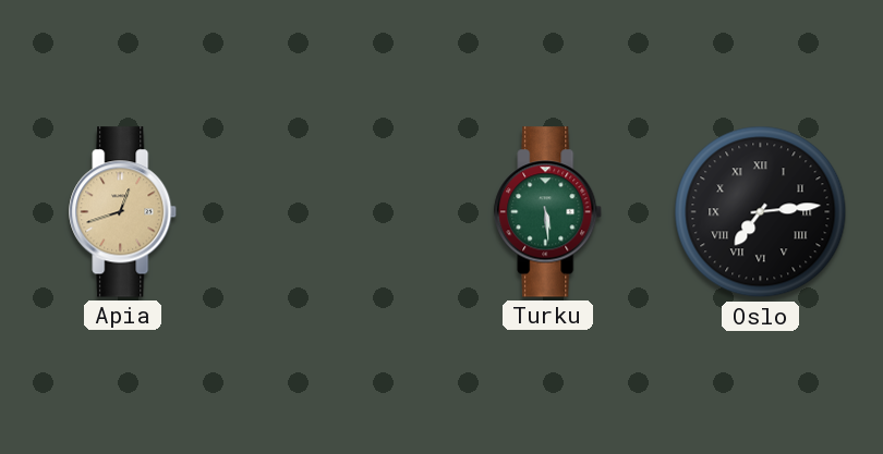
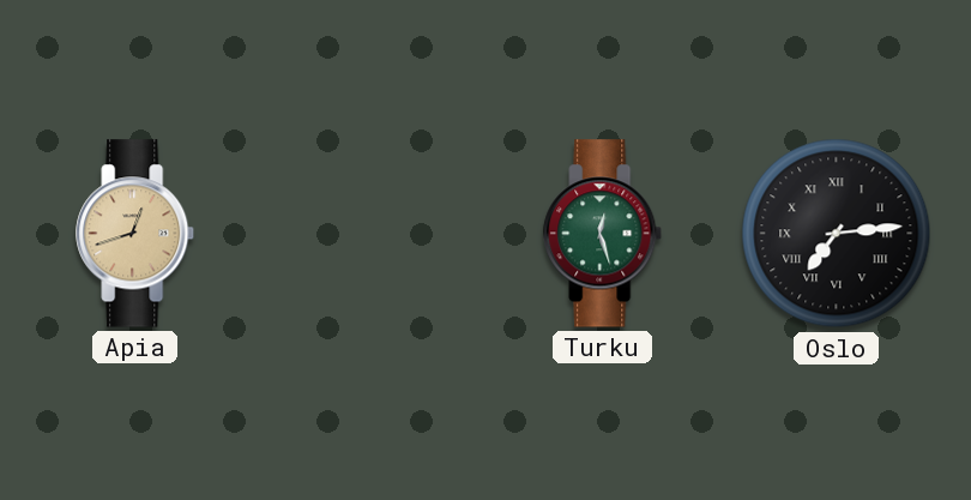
Turku: 5:29 -> 12:27 (603, 234)
